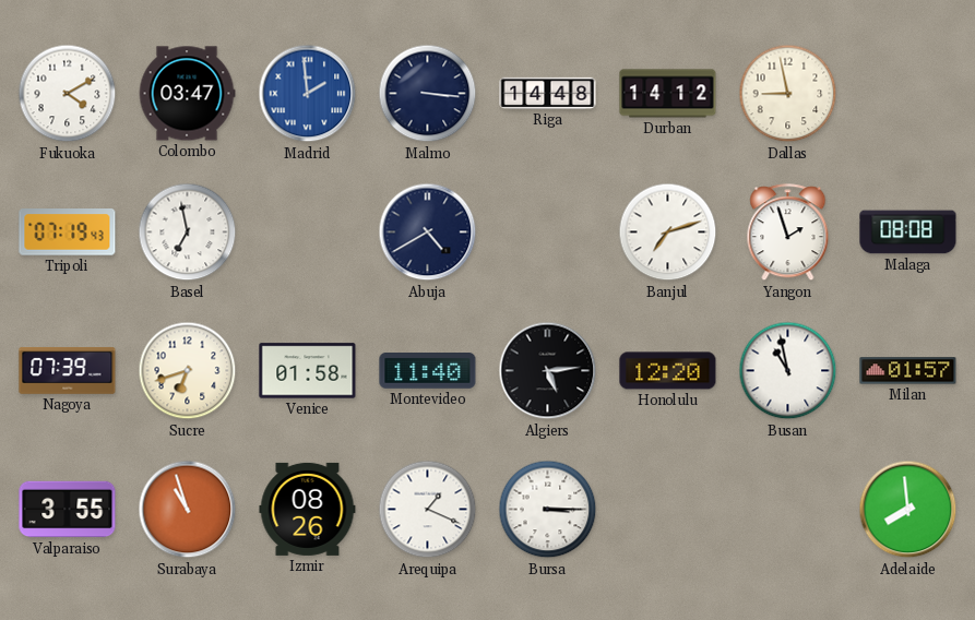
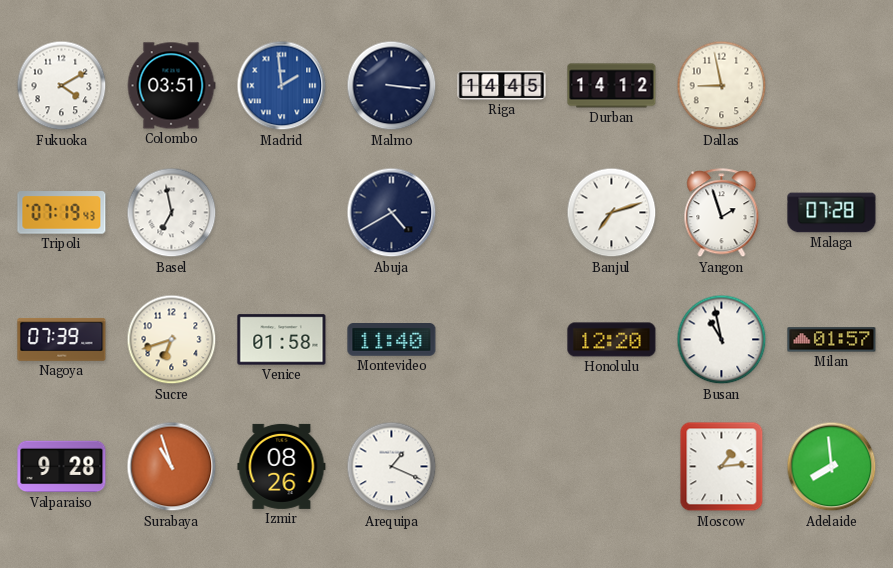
Colombo: 03:47 -> 03:51 (171, 86)
Riga: 14:48 -> 14:45 (502, 85)
Malaga: 08:08 -> 07:28 (832, 213)
Algiers: 5:14 -> none (548, 371)
Valparaiso: 3:55 -> 9:28 (62, 467)
Bursa: 3:15 -> none (548, 510)
Moscow: none -> 1:14 (722, 467)
